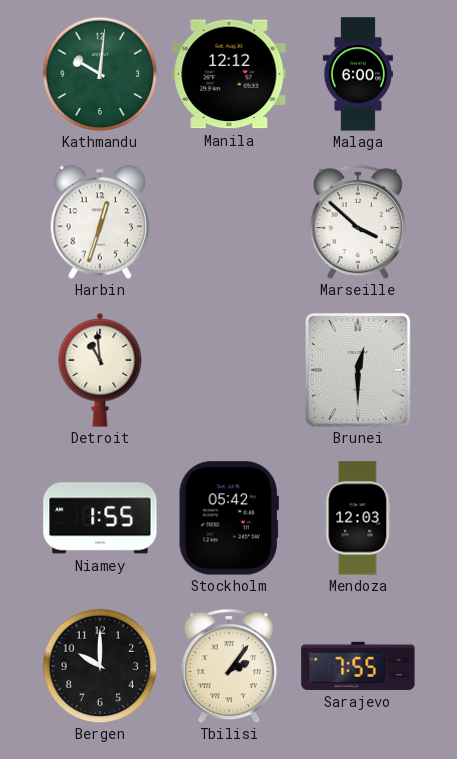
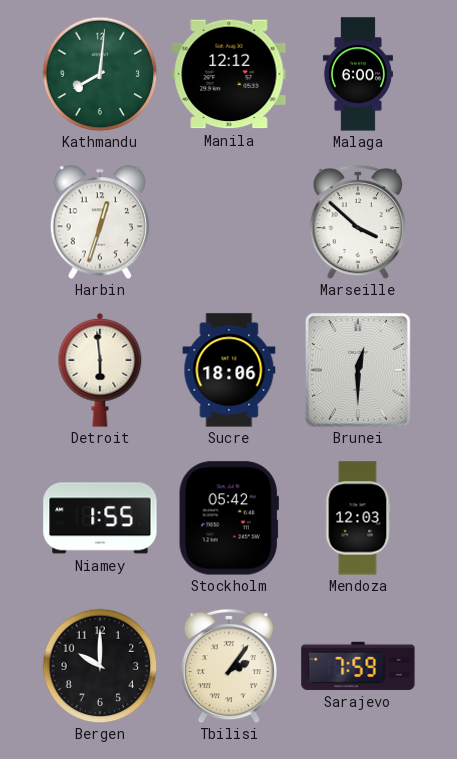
Kathmandu: 10:01 -> 8:01 (100, 74)
Detroit: 10:59 -> 5:59 (100, 370)
Sucre: none -> 18:06 (229, 370)
Sarajevo: 7:55 -> 7:59 (358, 666)
